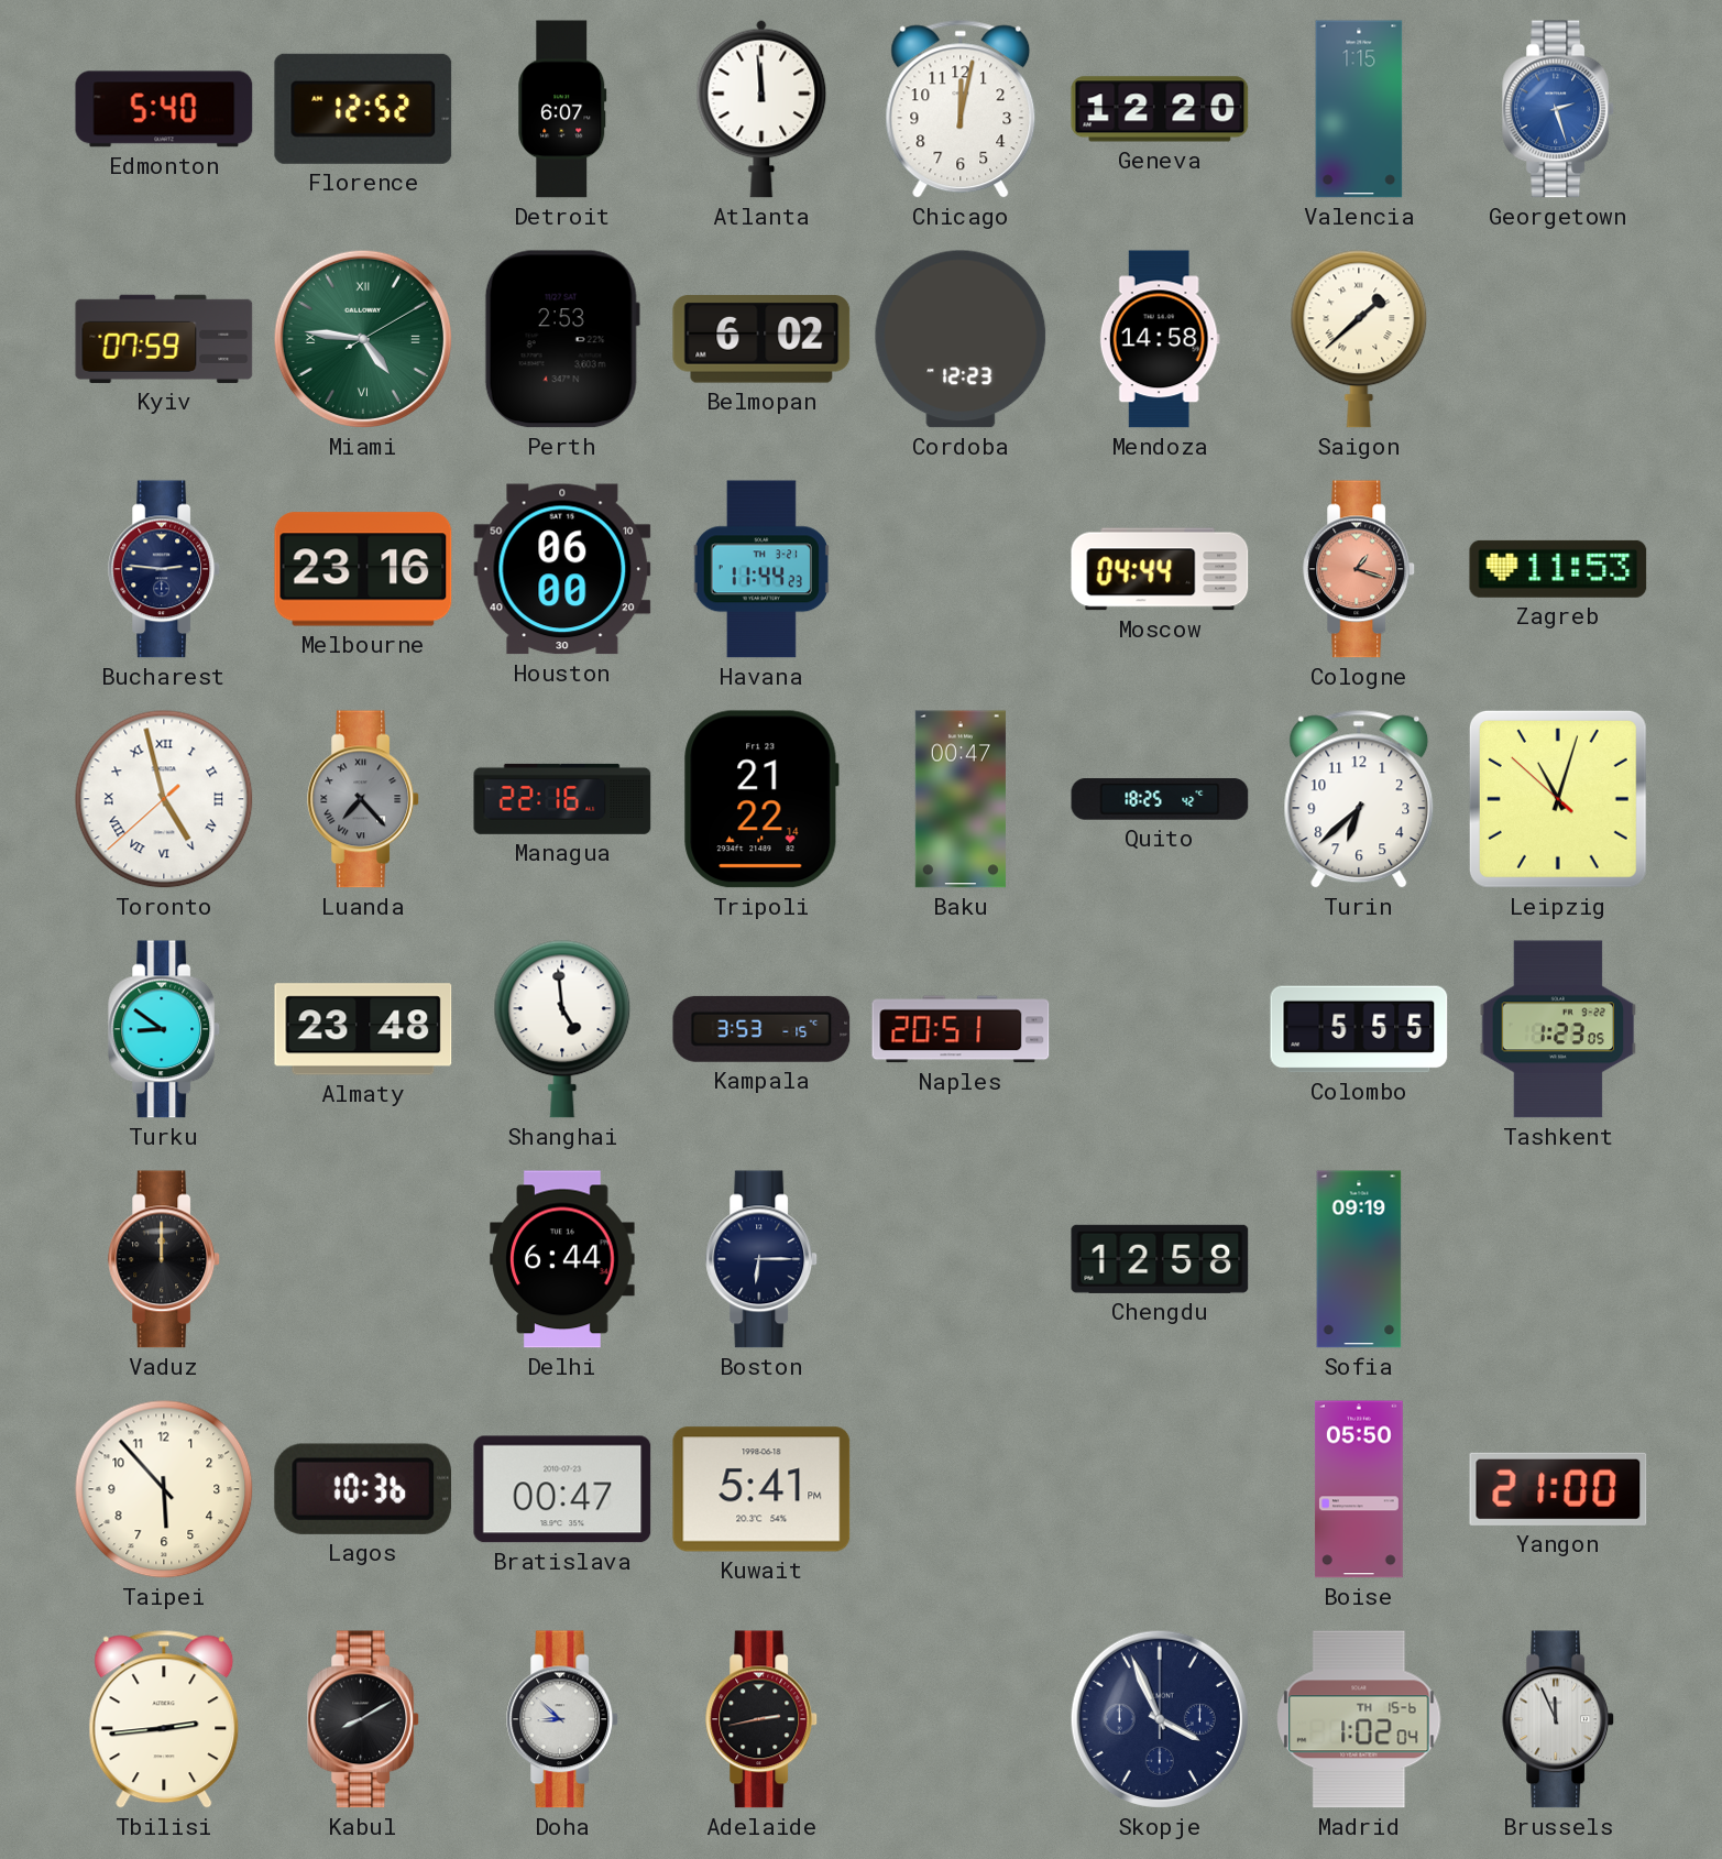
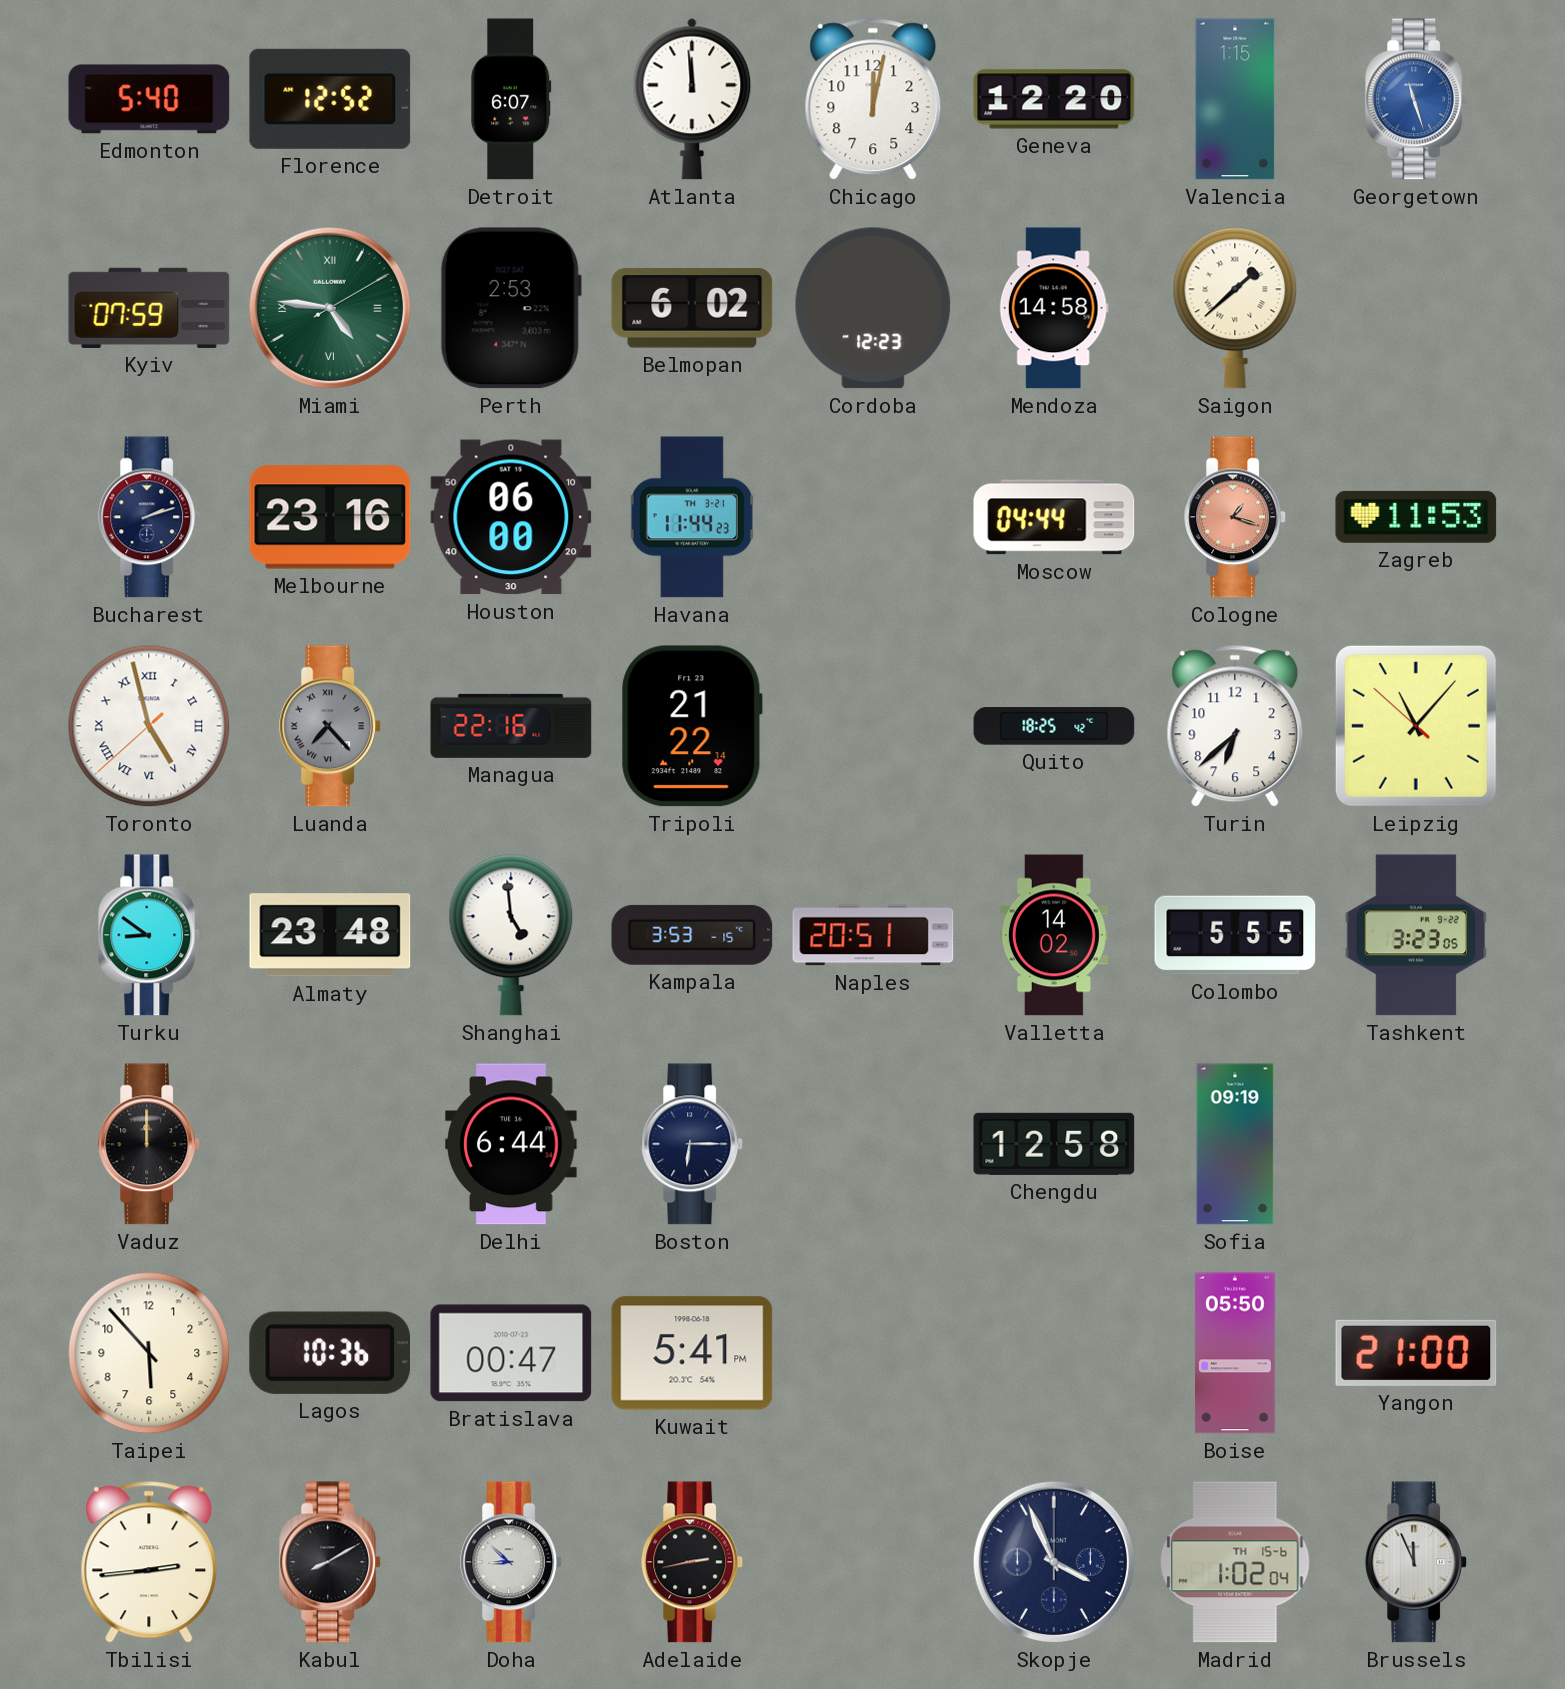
Georgetown: 2:27 -> 11:27 (1417, 99)
Bucharest: 2:46 -> 2:12 (150, 517)
Baku: 00:47 -> none (961, 799)
Leipzig: 11:02 -> 11:06 (1416, 726)
Valletta: none -> 14:02 (1054, 935)
Tashkent: 1:23 -> 3:23 (1416, 935)
